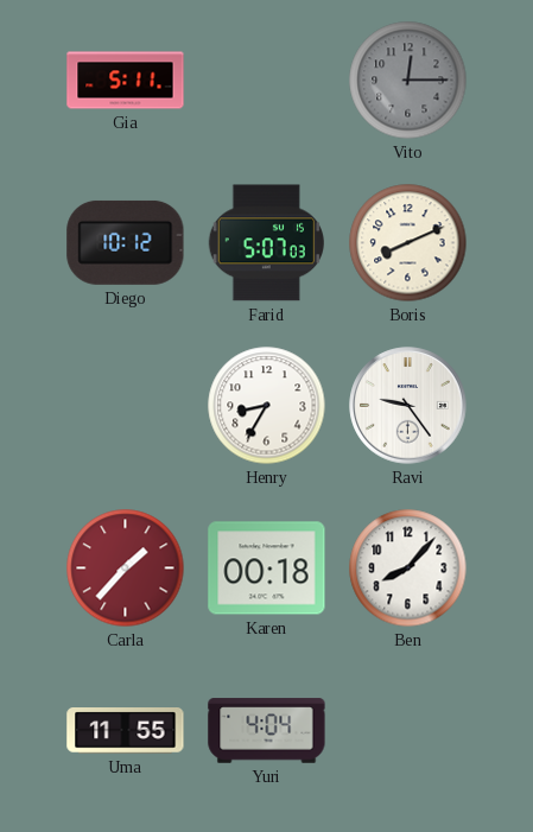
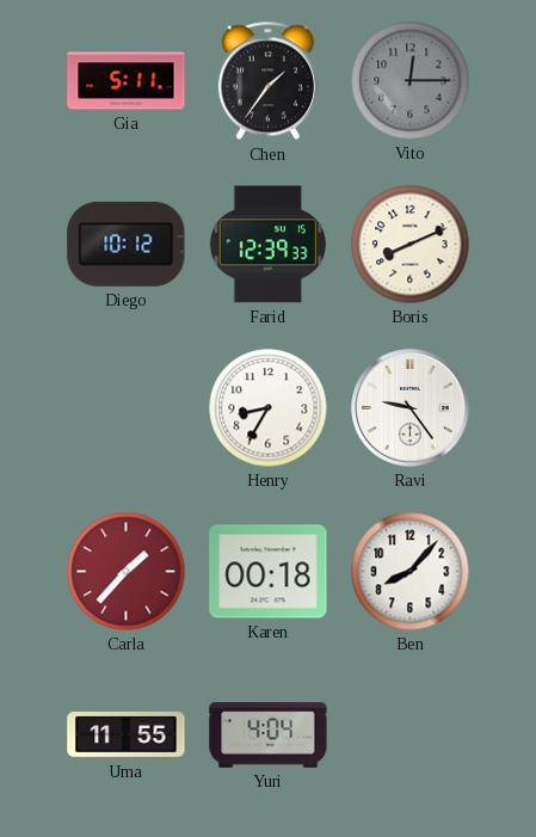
Chen: none -> 1:36 (267, 81)
Farid: 5:07 -> 12:39 (267, 245)
